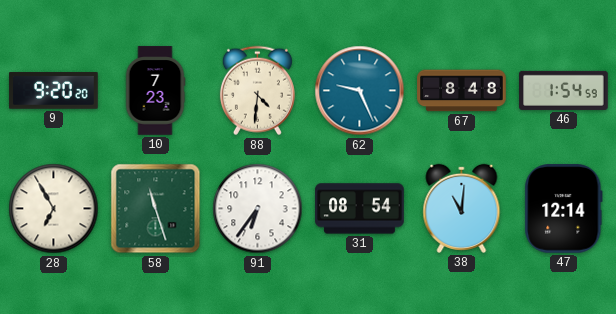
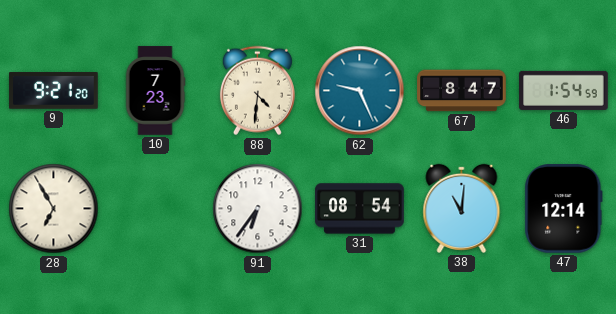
9: 9:20 -> 9:21 (54, 91)
67: 8:48 -> 8:47 (462, 91)
58: 11:27 -> none (156, 209)
